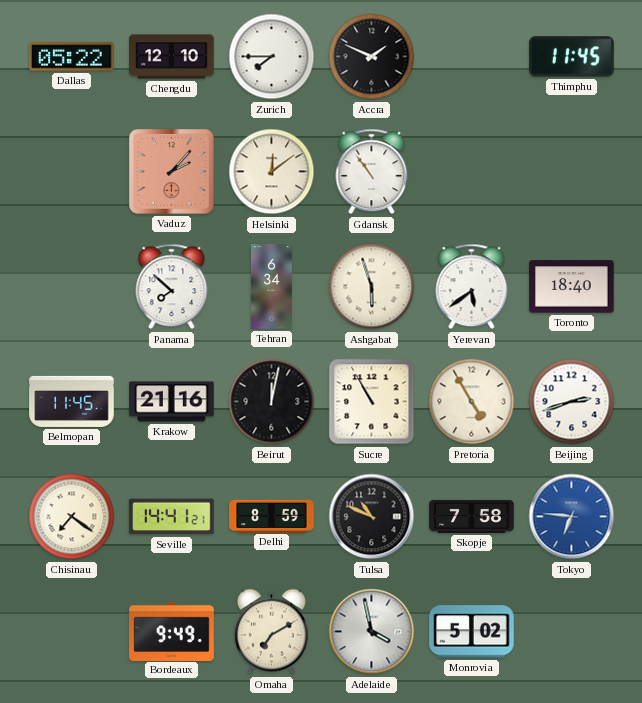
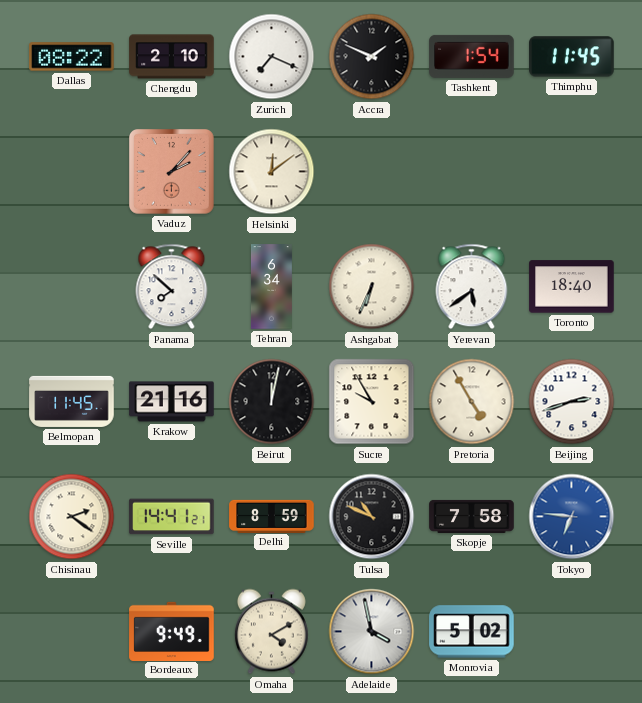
Dallas: 05:22 -> 08:22 (72, 57)
Chengdu: 12:10 -> 2:10 (172, 57)
Zurich: 7:45 -> 7:19 (272, 57)
Tashkent: none -> 1:54 (472, 56)
Gdansk: 10:54 -> none (372, 172)
Ashgabat: 5:57 -> 6:34 (372, 287)
Sucre: 10:55 -> 9:55 (372, 402)
Chisinau: 7:21 -> 2:21 (72, 517)
Omaha: 7:10 -> 4:10 (271, 632)
